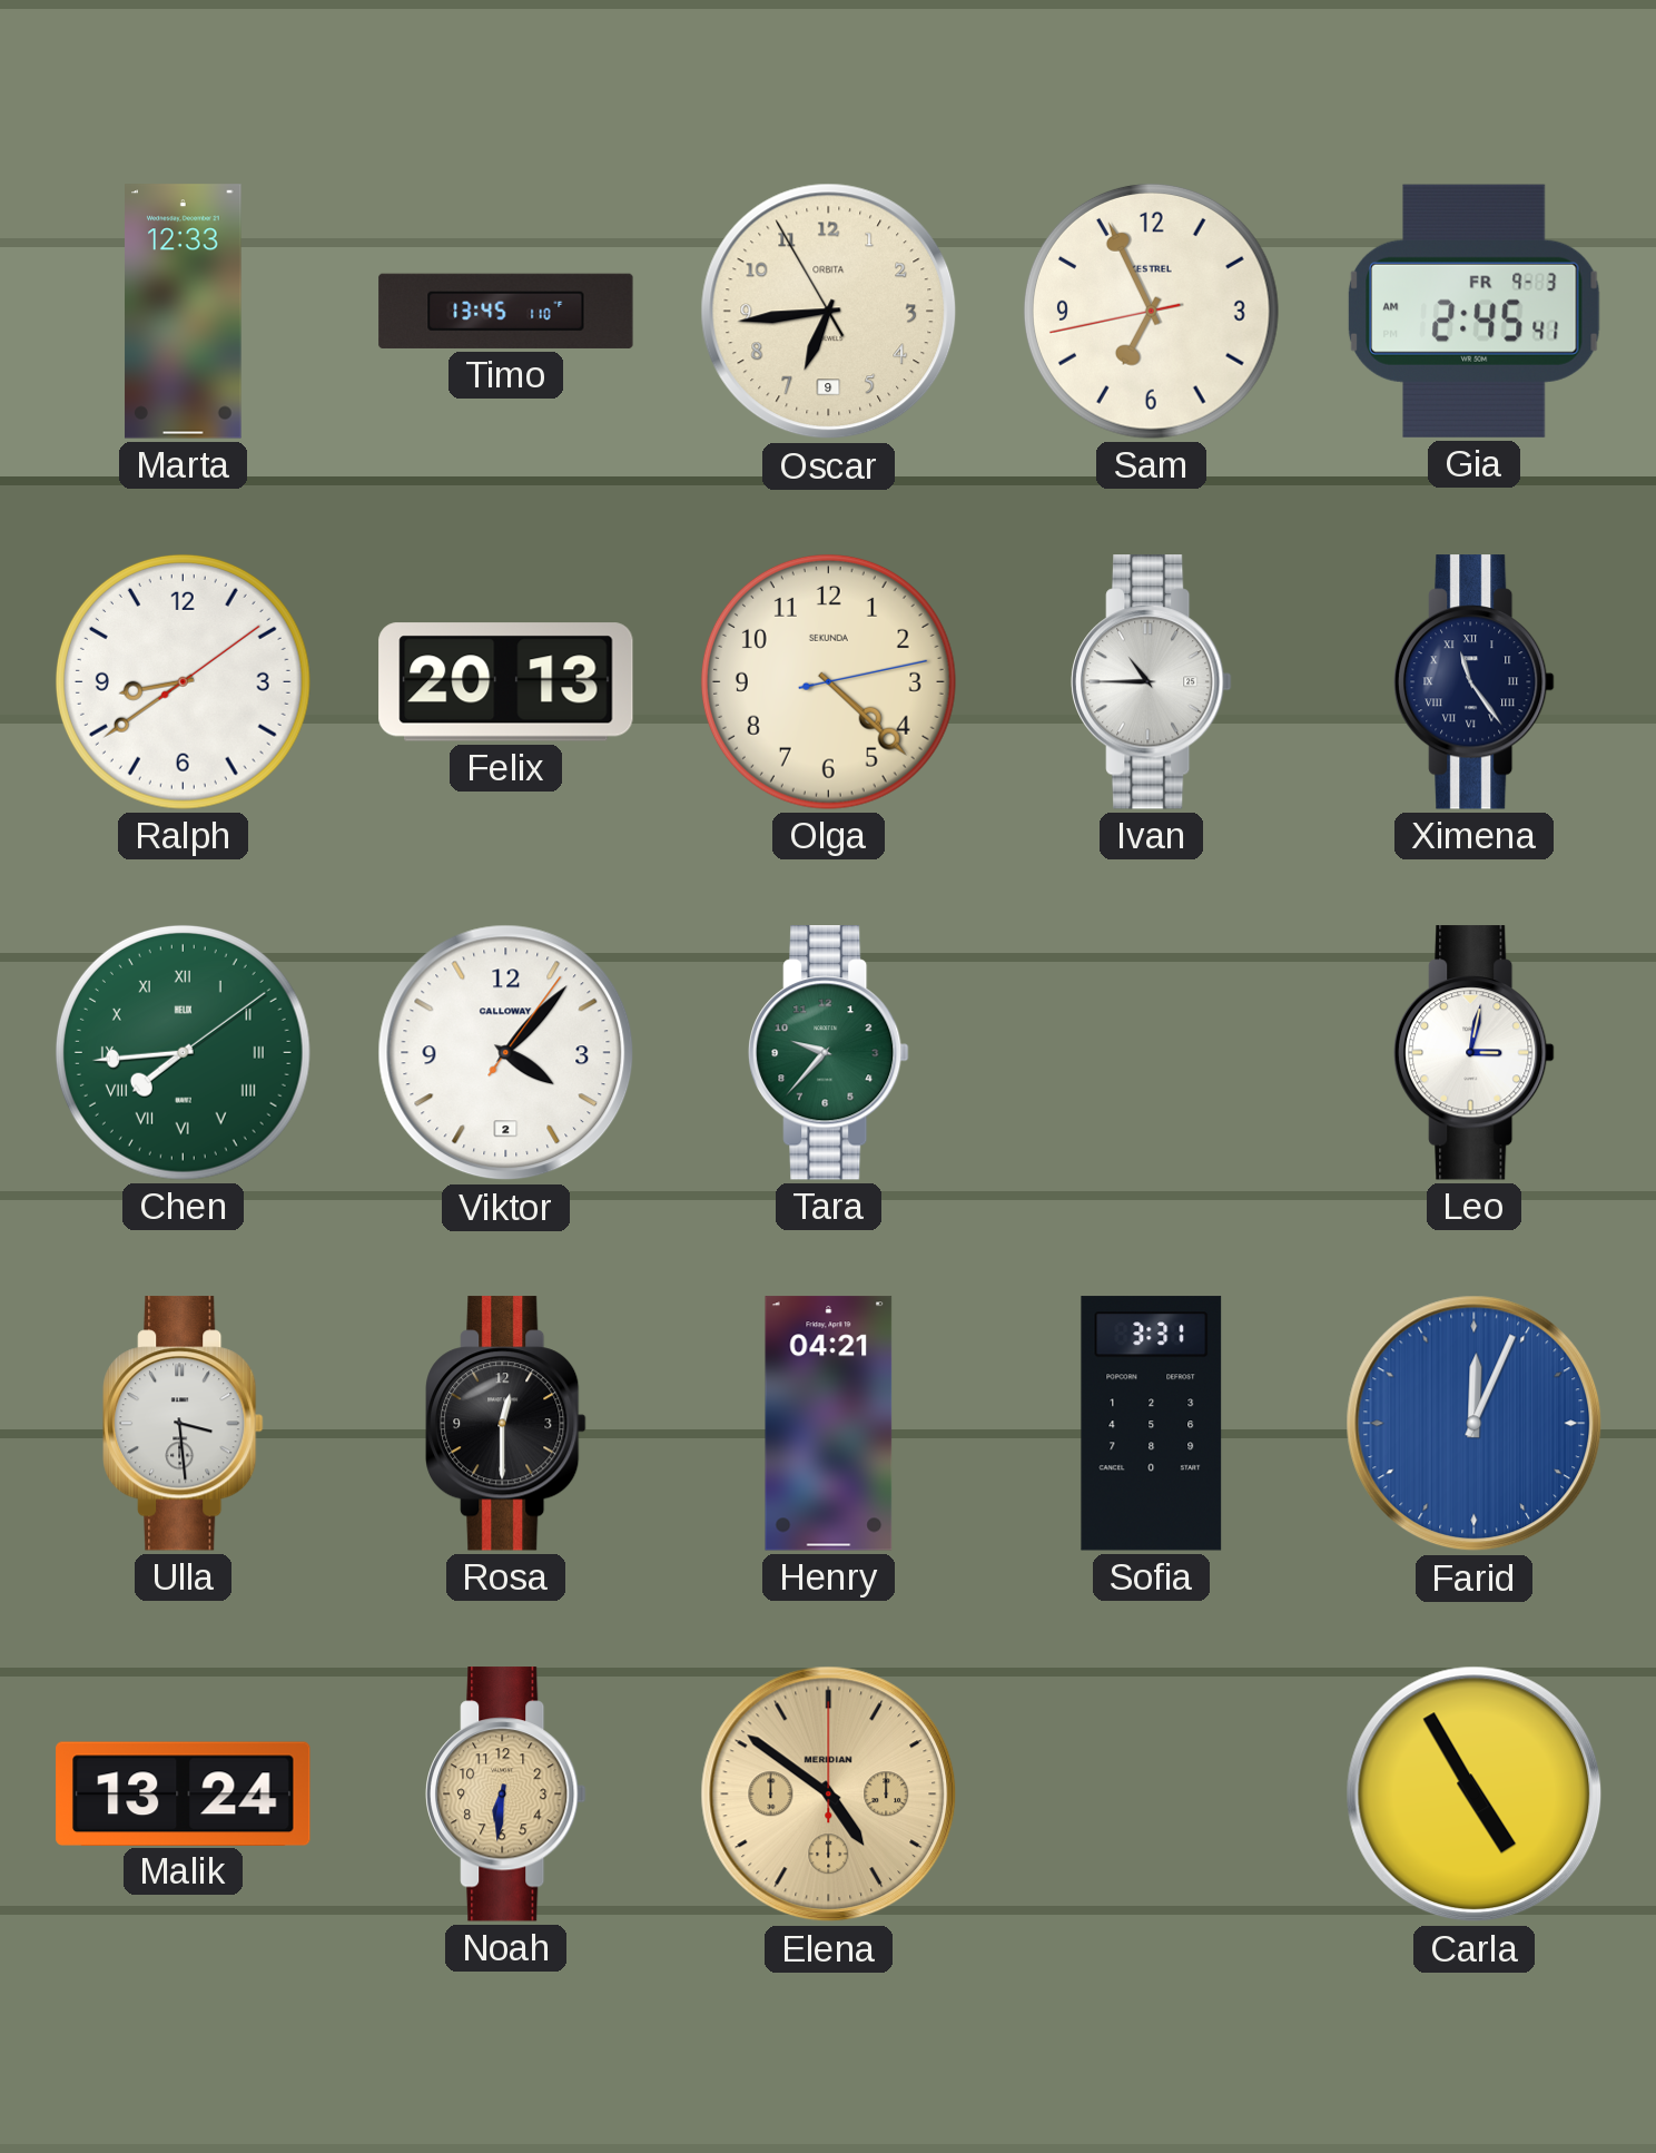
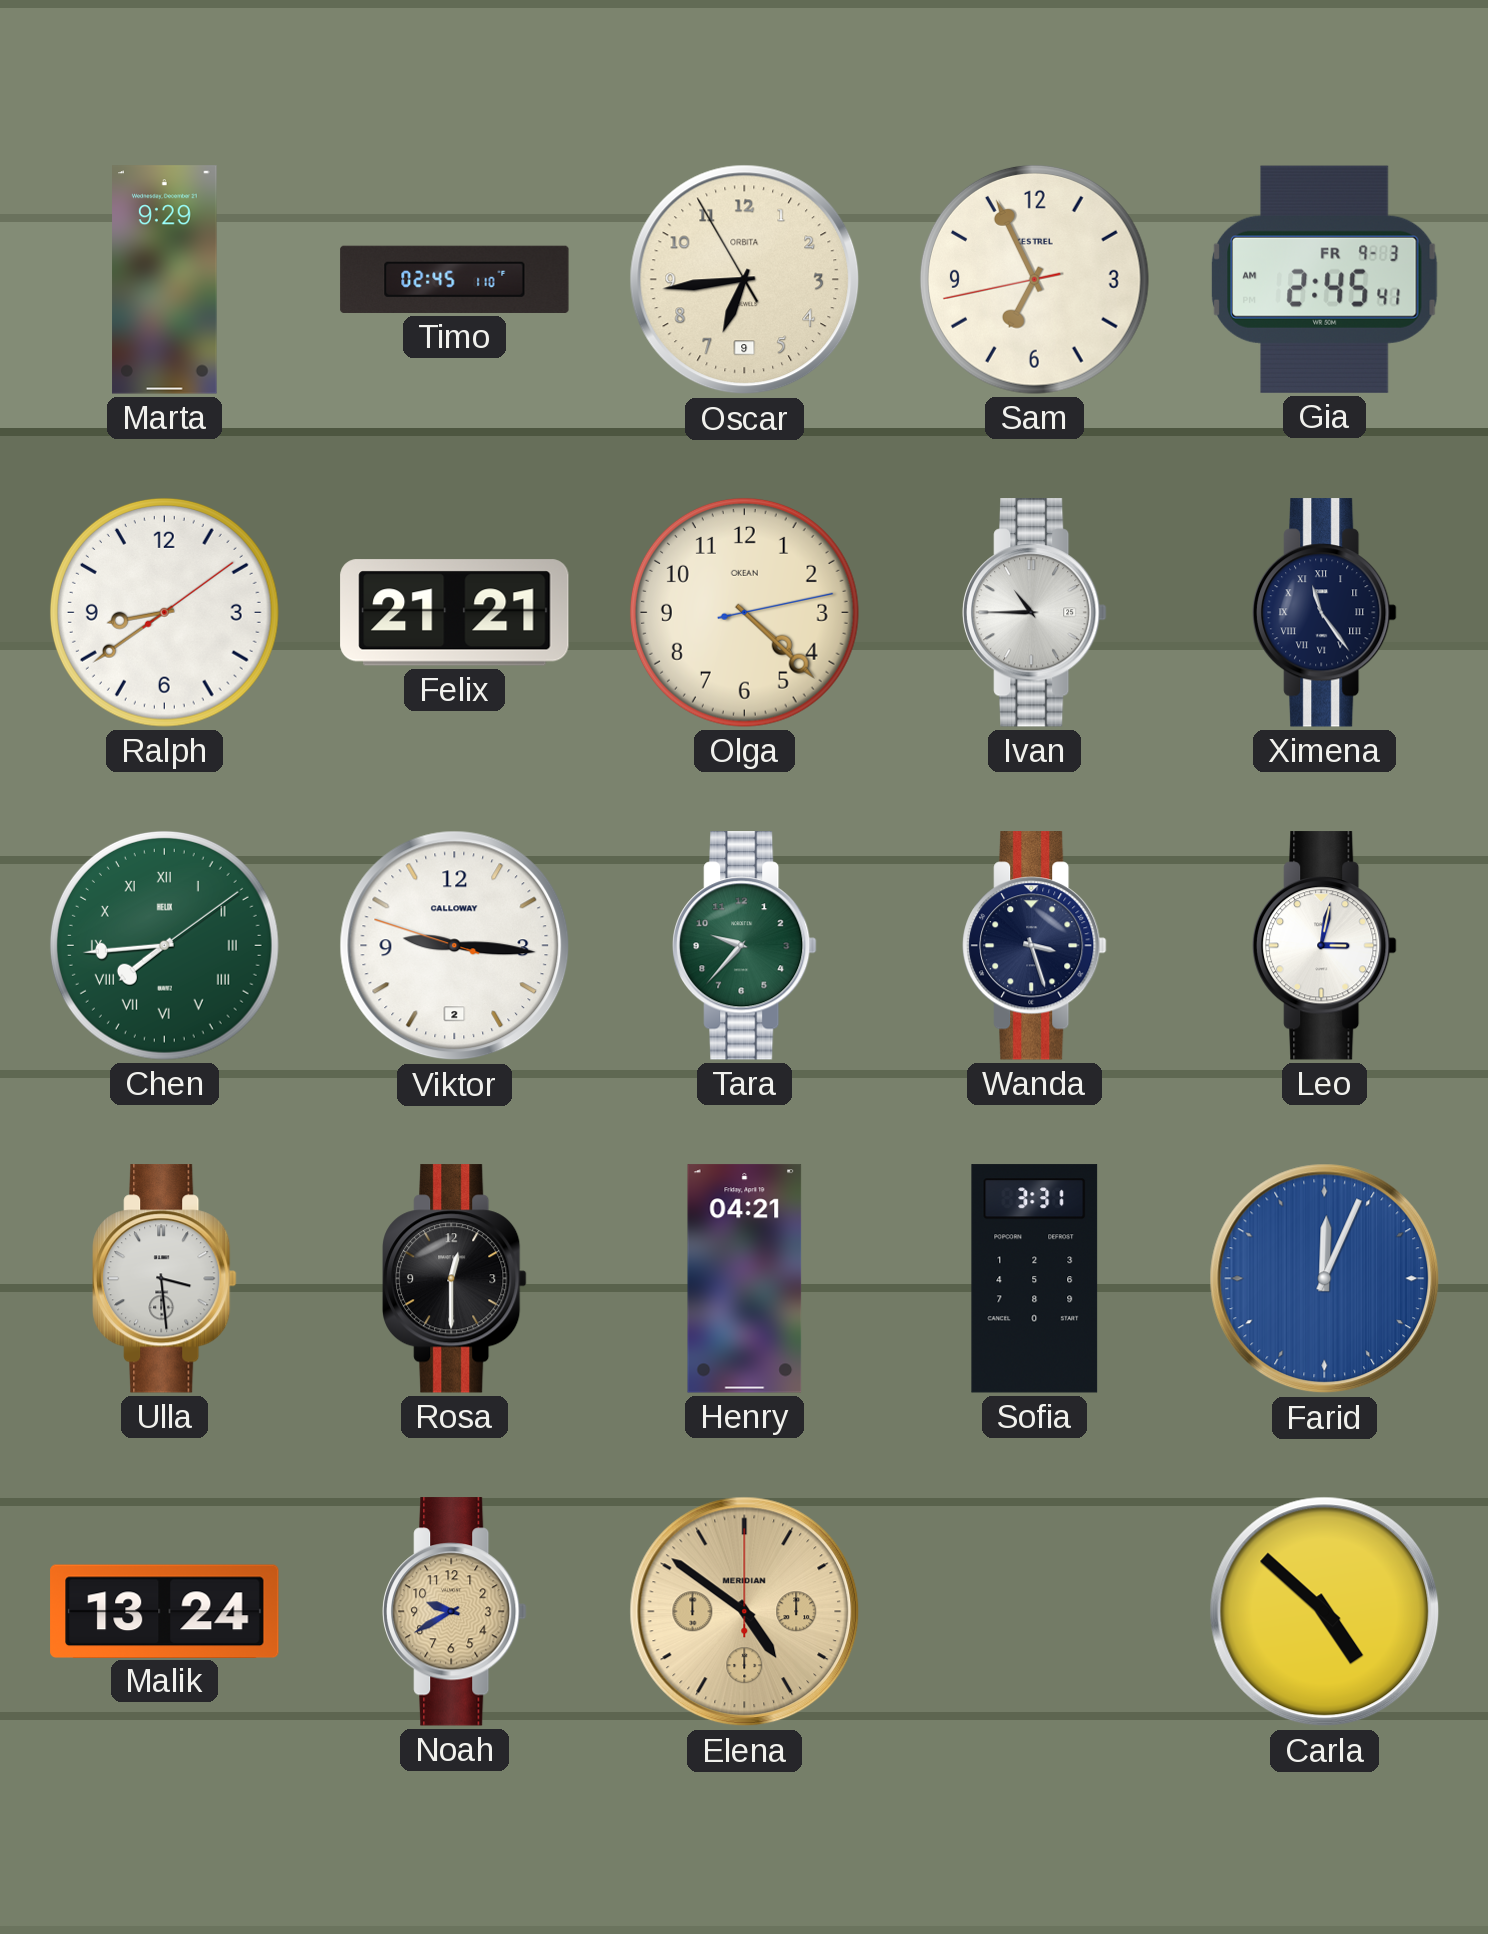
Marta: 12:33 -> 9:29 (165, 280)
Timo: 13:45 -> 02:45 (455, 279)
Felix: 20:13 -> 21:21 (455, 613)
Olga brand: SEKUNDA -> OKEAN (744, 612)
Viktor: 4:07 -> 9:15 (455, 946)
Wanda: none -> 3:27 (1035, 946)
Noah: 6:31 -> 9:40 (455, 1612)
Carla: 4:55 -> 4:52 (1325, 1612)
